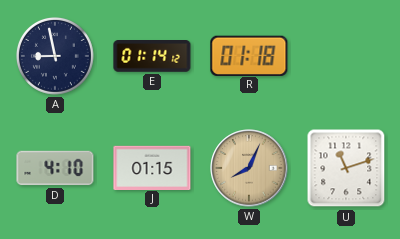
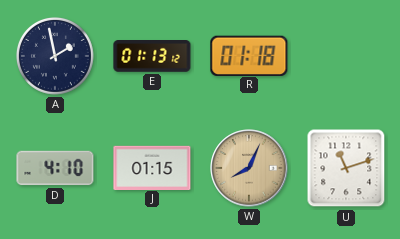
A: 8:58 -> 1:58 (56, 57)
E: 01:14 -> 01:13 (152, 57)
